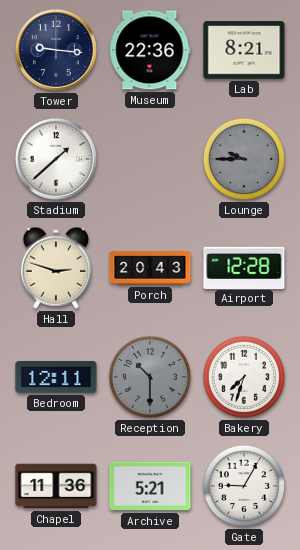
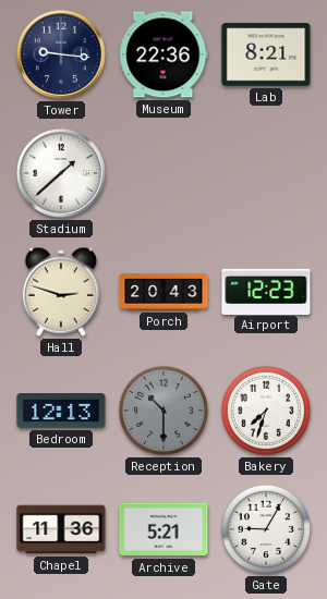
Lounge: 9:45 -> none (244, 159)
Airport: 12:28 -> 12:23 (266, 291)
Bedroom: 12:11 -> 12:13 (61, 412)
